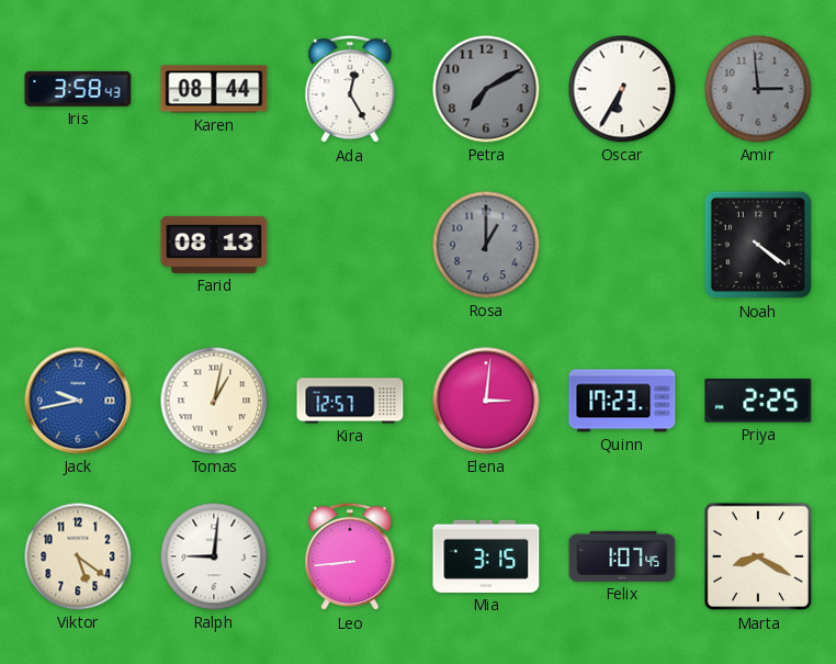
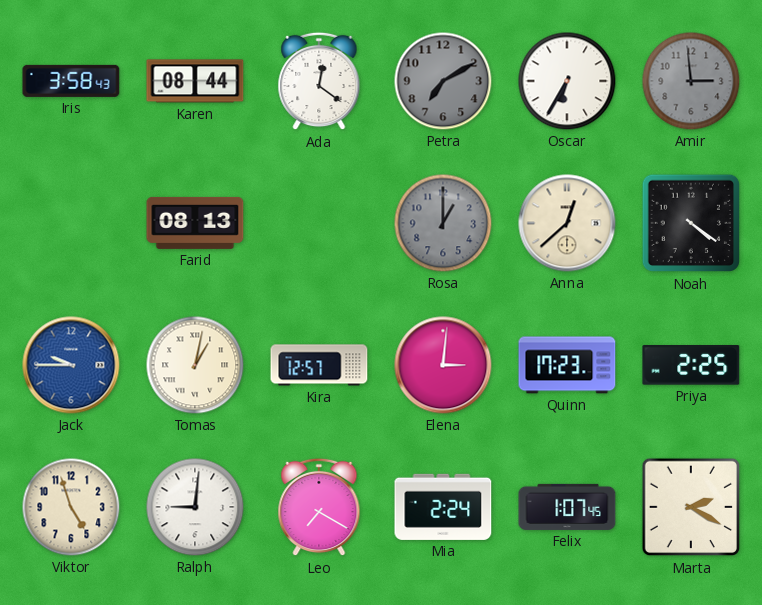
Ada: 12:25 -> 12:21 (319, 81)
Anna: none -> 12:38 (567, 223)
Jack: 9:43 -> 9:45 (71, 365)
Viktor: 5:21 -> 4:57 (71, 507)
Leo: 8:44 -> 7:20 (319, 507)
Mia: 3:15 -> 2:24 (443, 507)
Marta: 8:20 -> 2:20 (691, 507)
